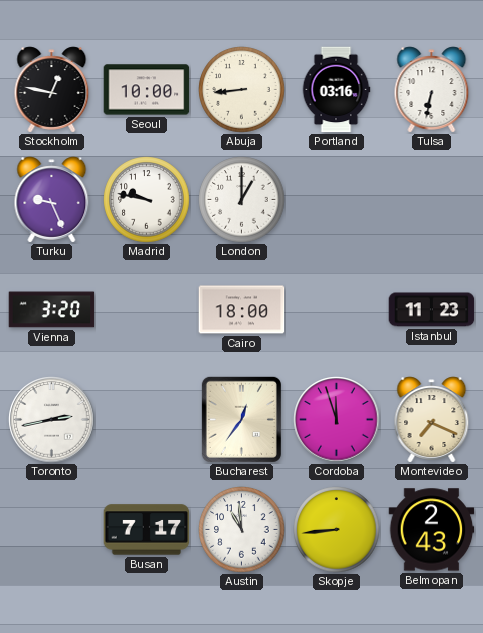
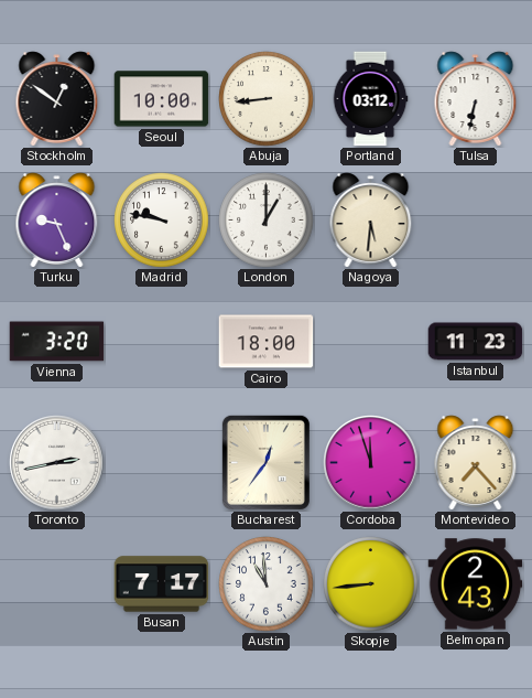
Stockholm: 12:47 -> 12:51 (57, 99)
Portland: 03:16 -> 03:12 (370, 99)
Nagoya: none -> 5:31 (371, 221)
Montevideo: 7:19 -> 7:23 (476, 463)
